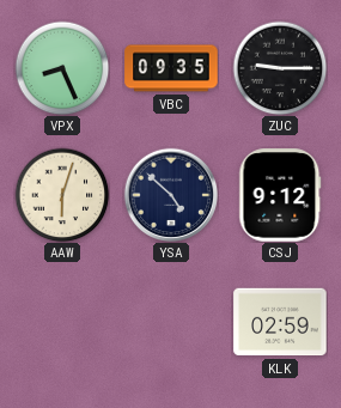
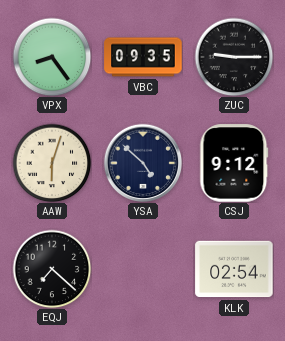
VPX: 8:26 -> 8:24 (52, 57)
EQJ: none -> 7:22 (52, 269)
KLK: 02:59 -> 02:54 (234, 269)
